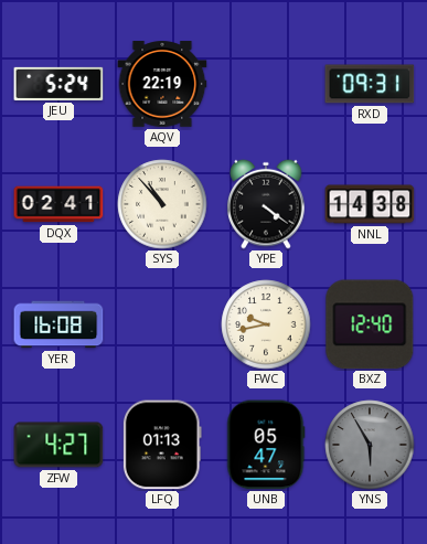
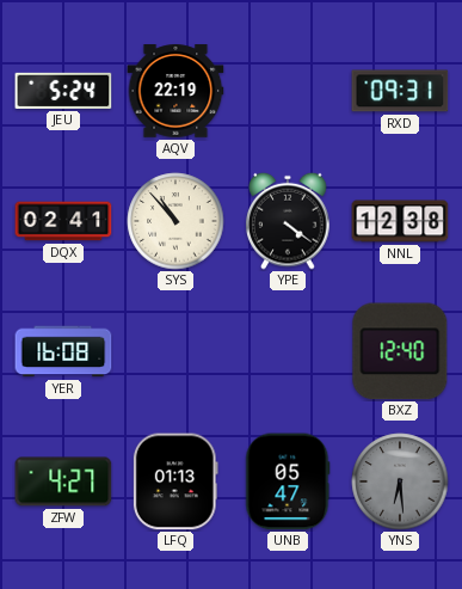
NNL: 14:38 -> 12:38 (400, 221)
FWC: 9:43 -> none (266, 324)
YNS: 5:55 -> 6:29 (400, 481)
